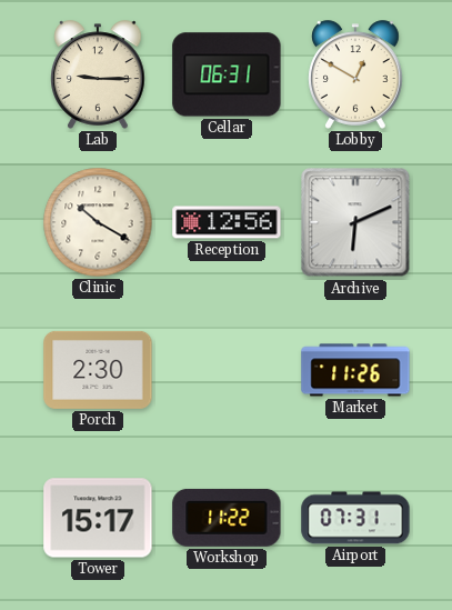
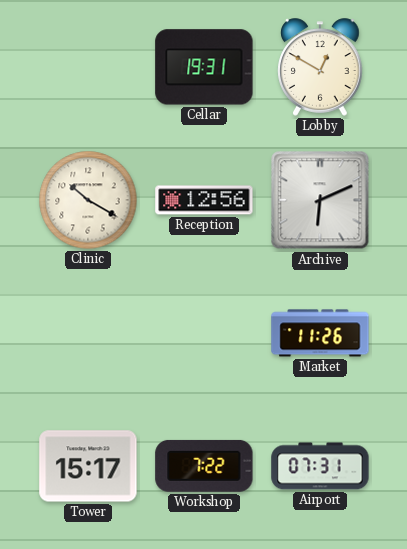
Lab: 9:15 -> none (98, 74)
Cellar: 06:31 -> 19:31 (204, 67)
Porch: 2:30 -> none (98, 370)
Workshop: 11:22 -> 7:22 (204, 466)
